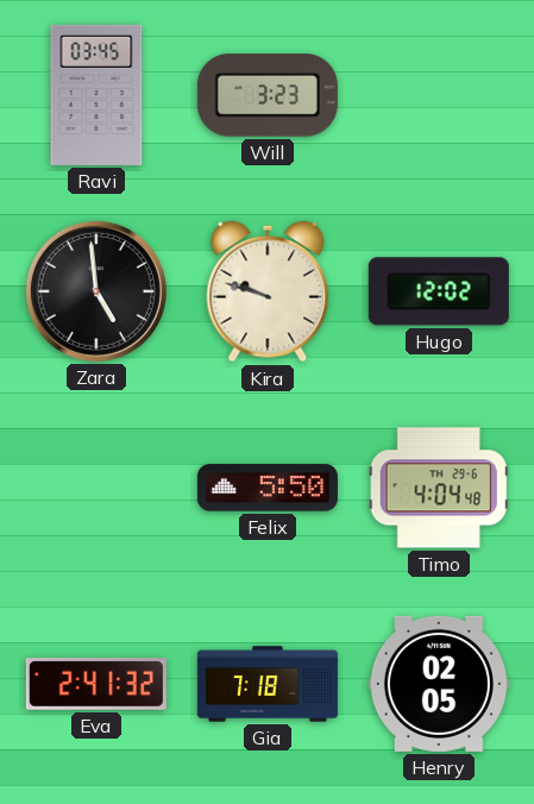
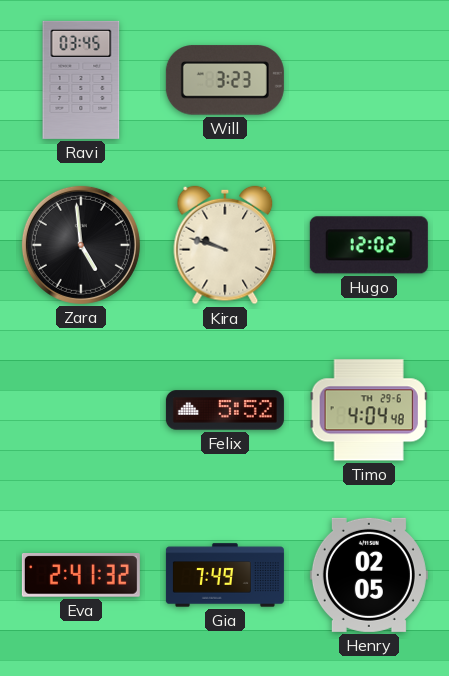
Felix: 5:50 -> 5:52 (225, 410)
Gia: 7:18 -> 7:49 (225, 575)
